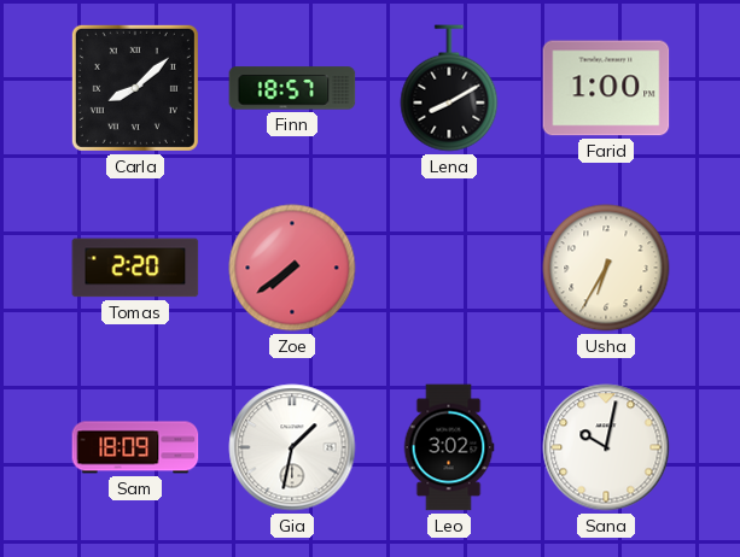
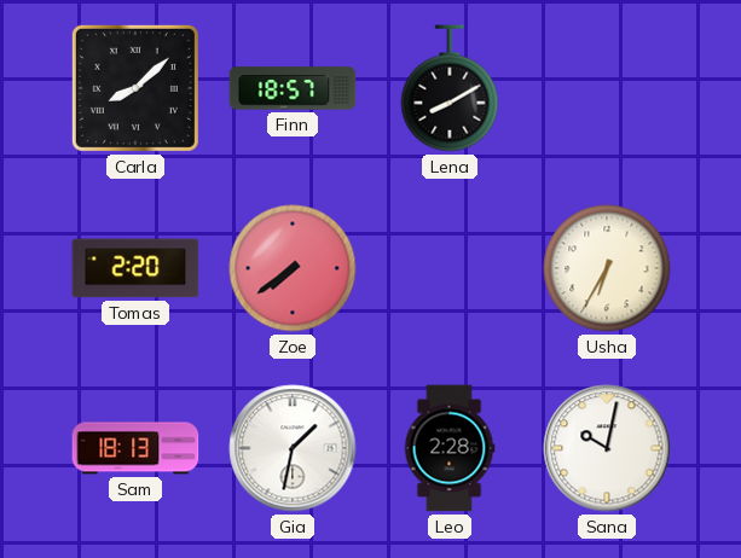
Farid: 1:00 -> none (606, 88)
Sam: 18:09 -> 18:13 (135, 448)
Leo: 3:02 -> 2:28 (450, 448)
